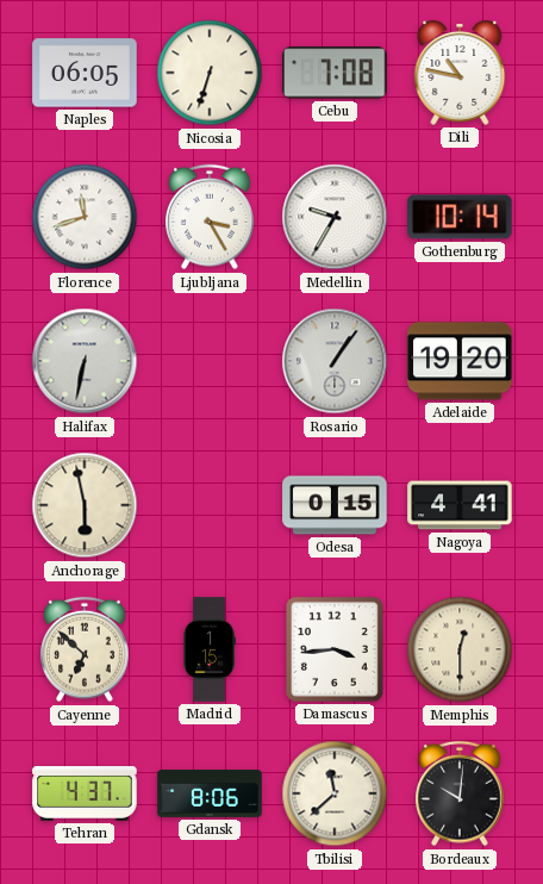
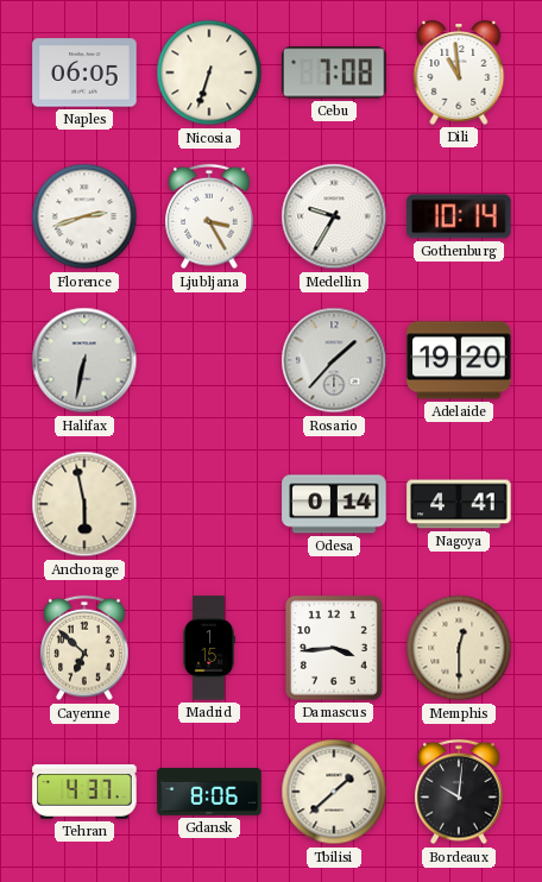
Dili: 10:47 -> 10:59 (459, 74)
Florence: 11:42 -> 2:42 (84, 216)
Rosario: 1:06 -> 1:37 (334, 360)
Odesa: 0:15 -> 0:14 (334, 504)
Tbilisi: 11:38 -> 1:38 (334, 792)
